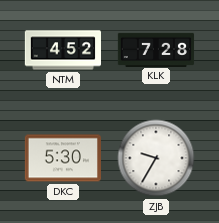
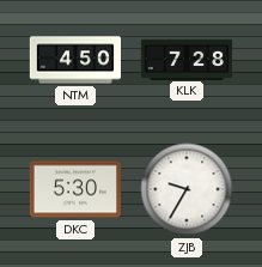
NTM: 4:52 -> 4:50 (75, 60)
